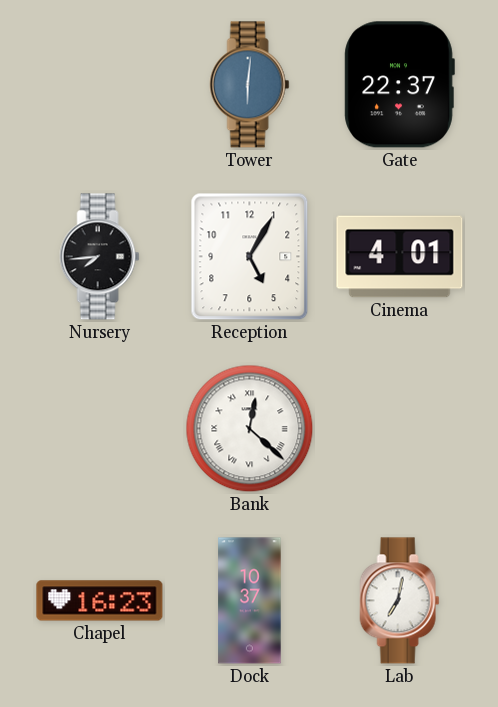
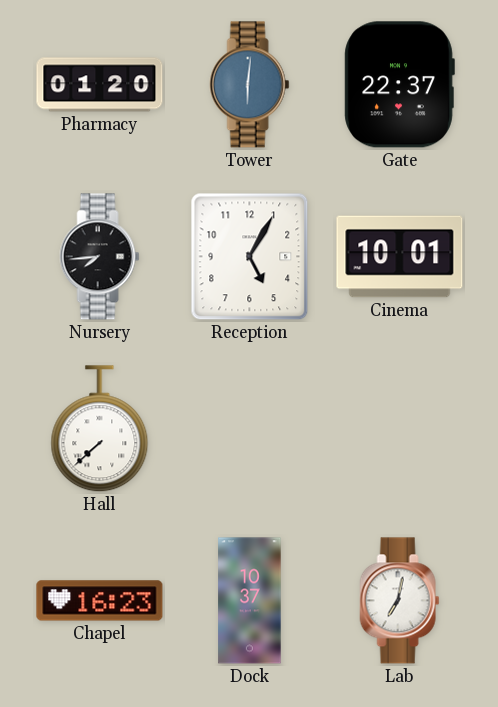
Pharmacy: none -> 01:20 (100, 85)
Cinema: 4:01 -> 10:01 (400, 257)
Hall: none -> 7:38 (100, 429)
Bank: 12:22 -> none (250, 429)
